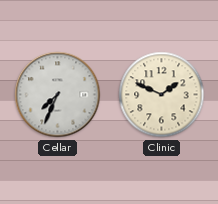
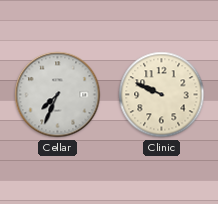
Clinic: 1:49 -> 9:49 (162, 95)
